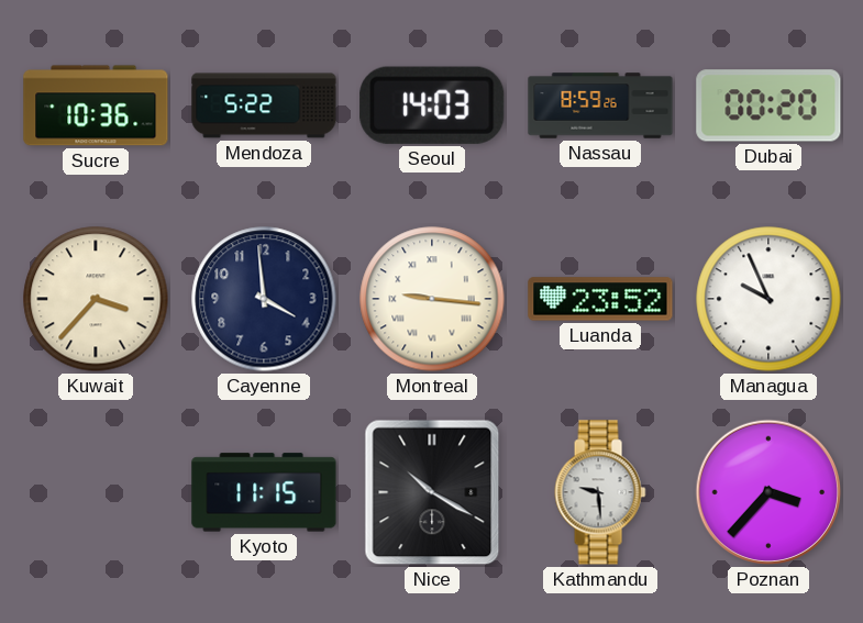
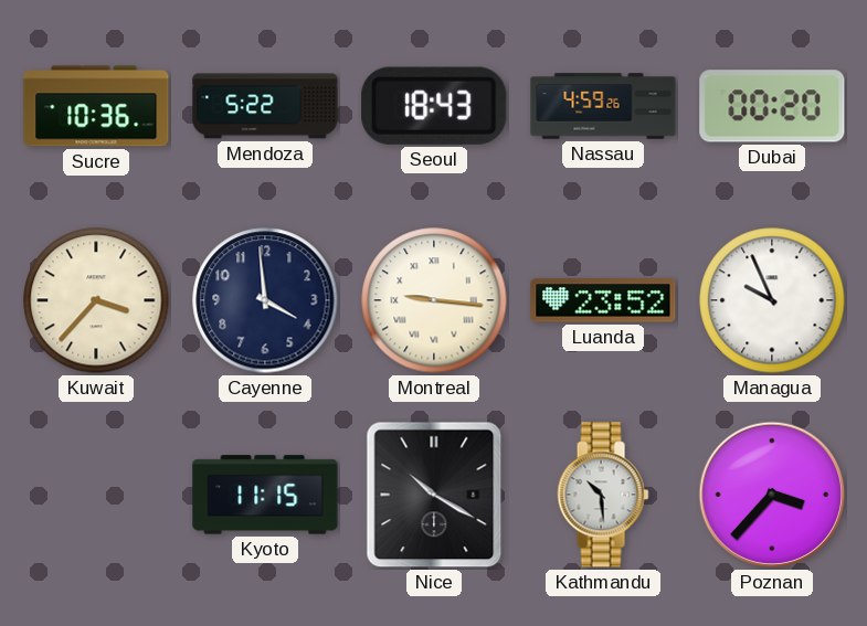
Seoul: 14:03 -> 18:43 (434, 106)
Nassau: 8:59 -> 4:59 (603, 106)
Kathmandu: 9:29 -> 10:29 (603, 495)
